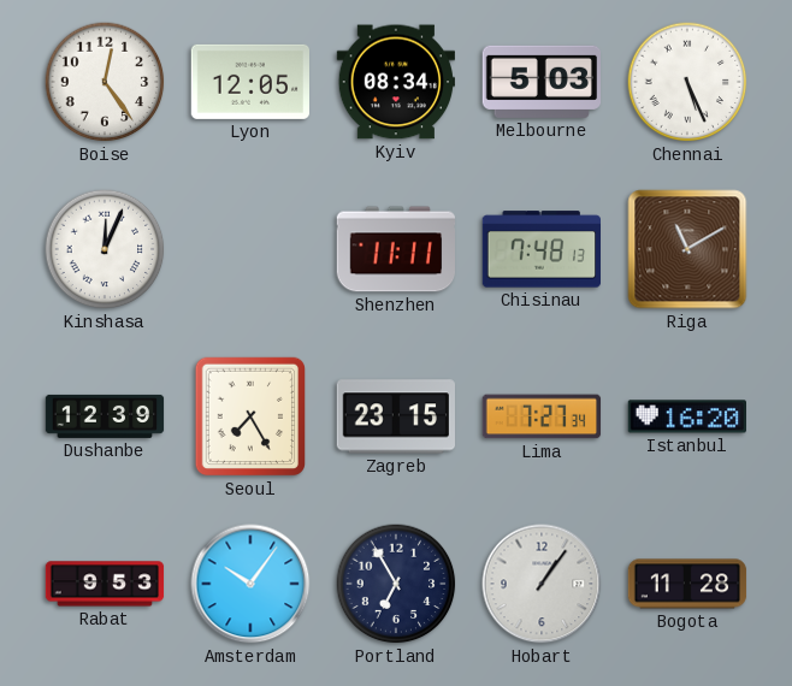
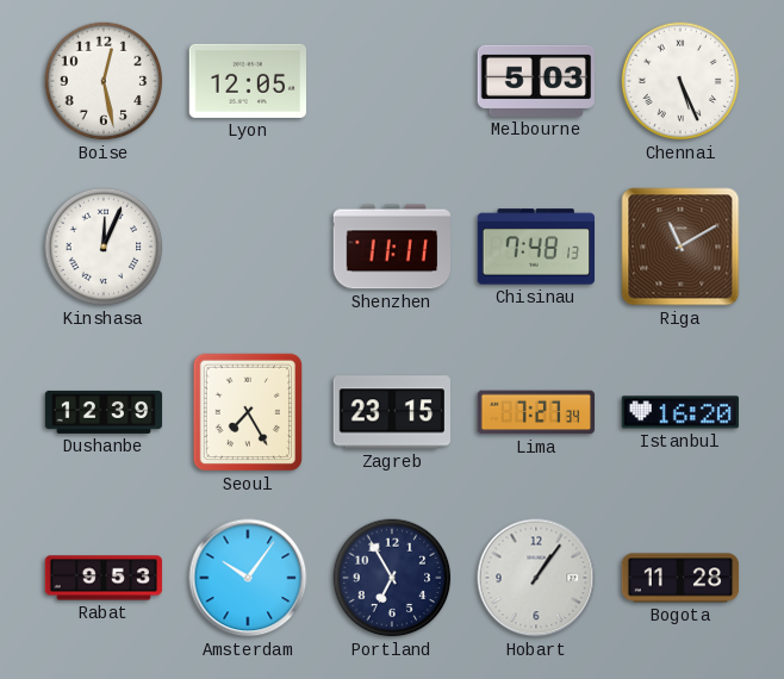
Boise: 12:24 -> 12:28 (104, 81)
Kyiv: 08:34 -> none (395, 82)
